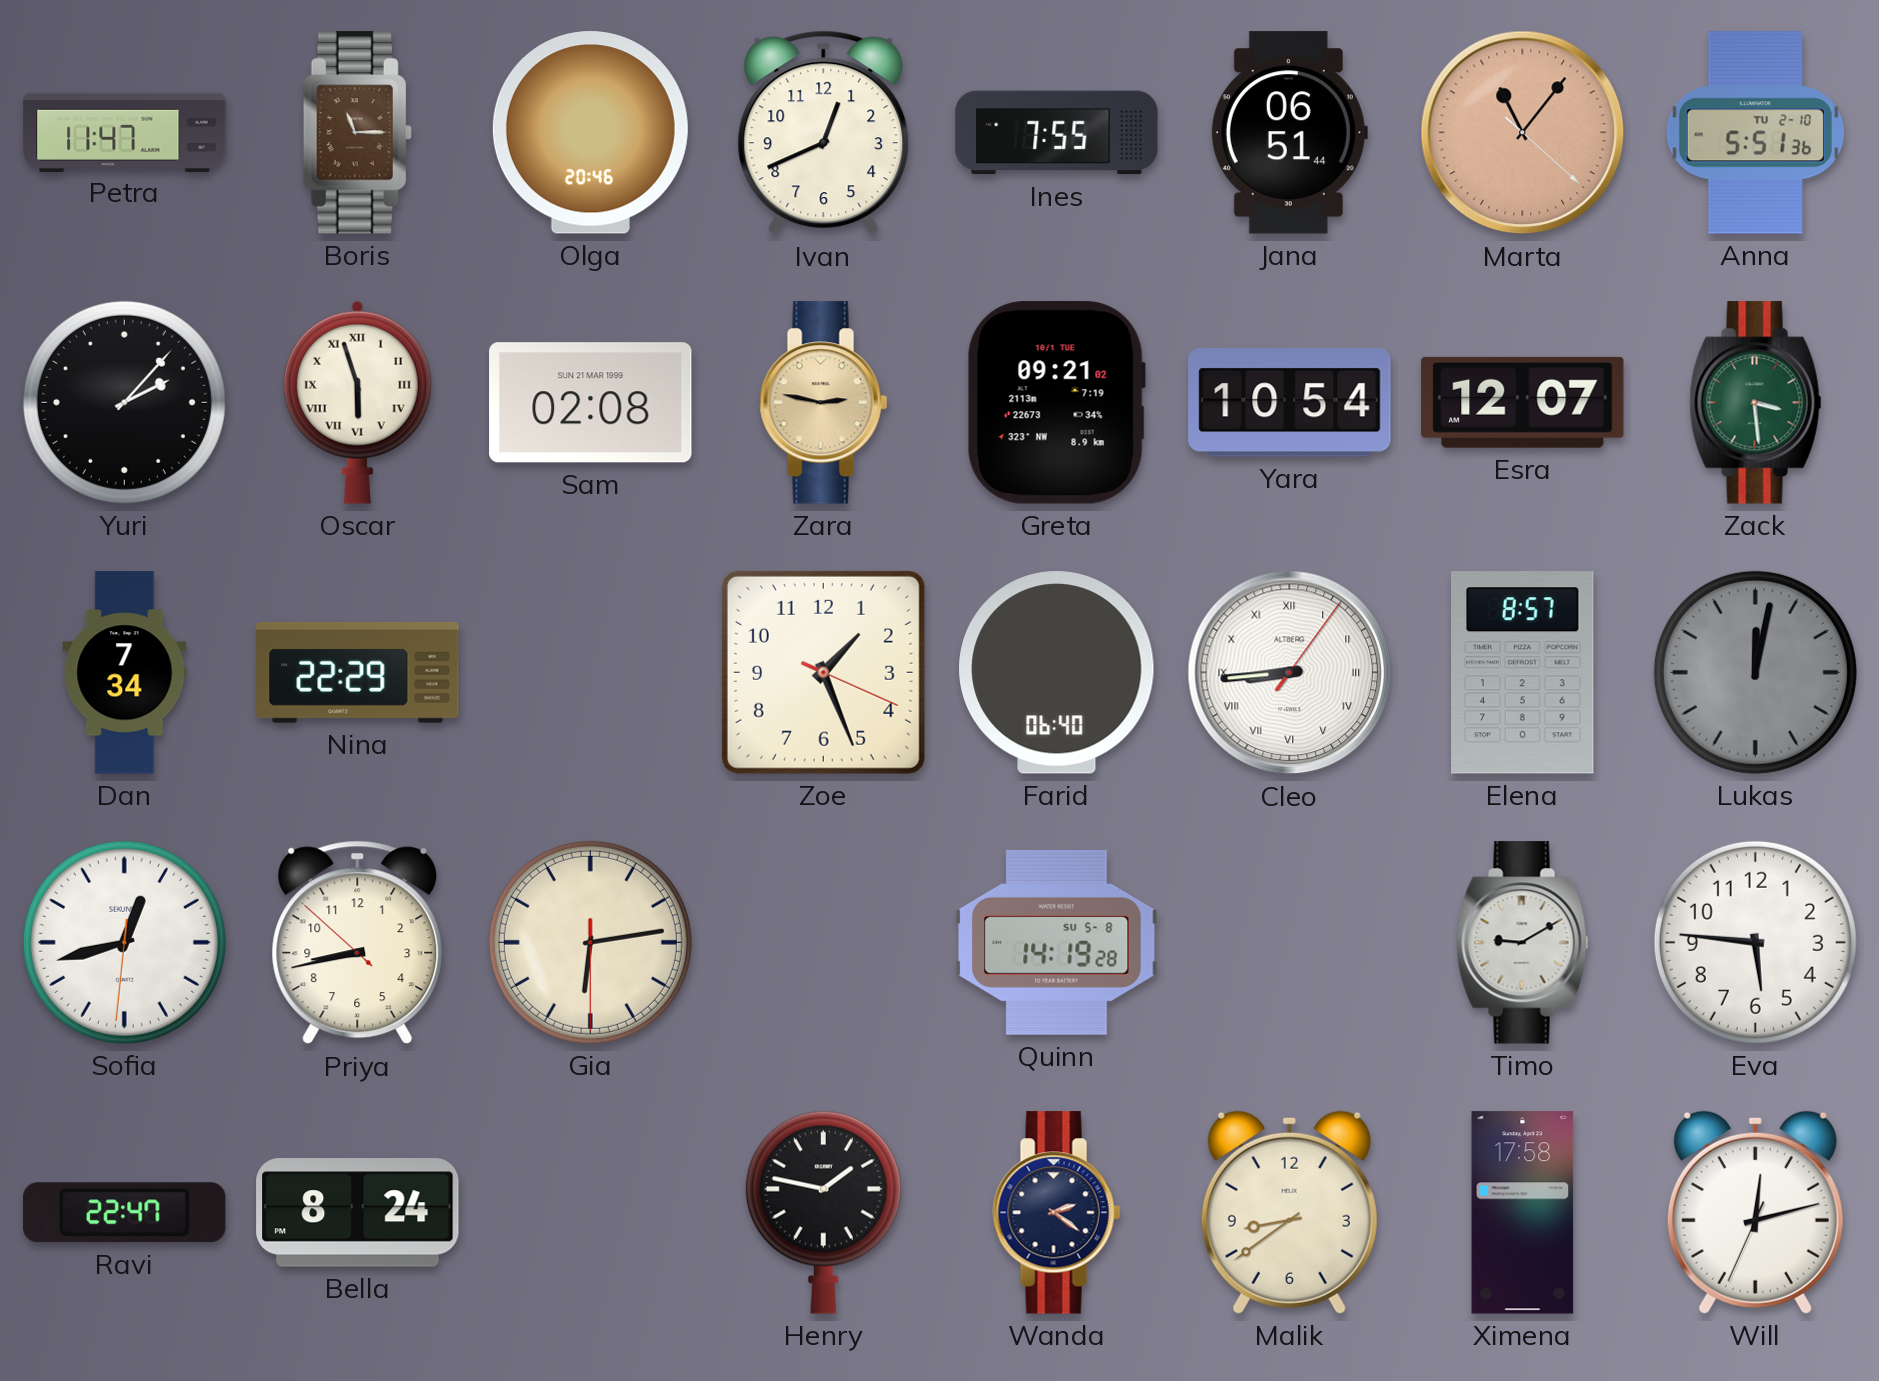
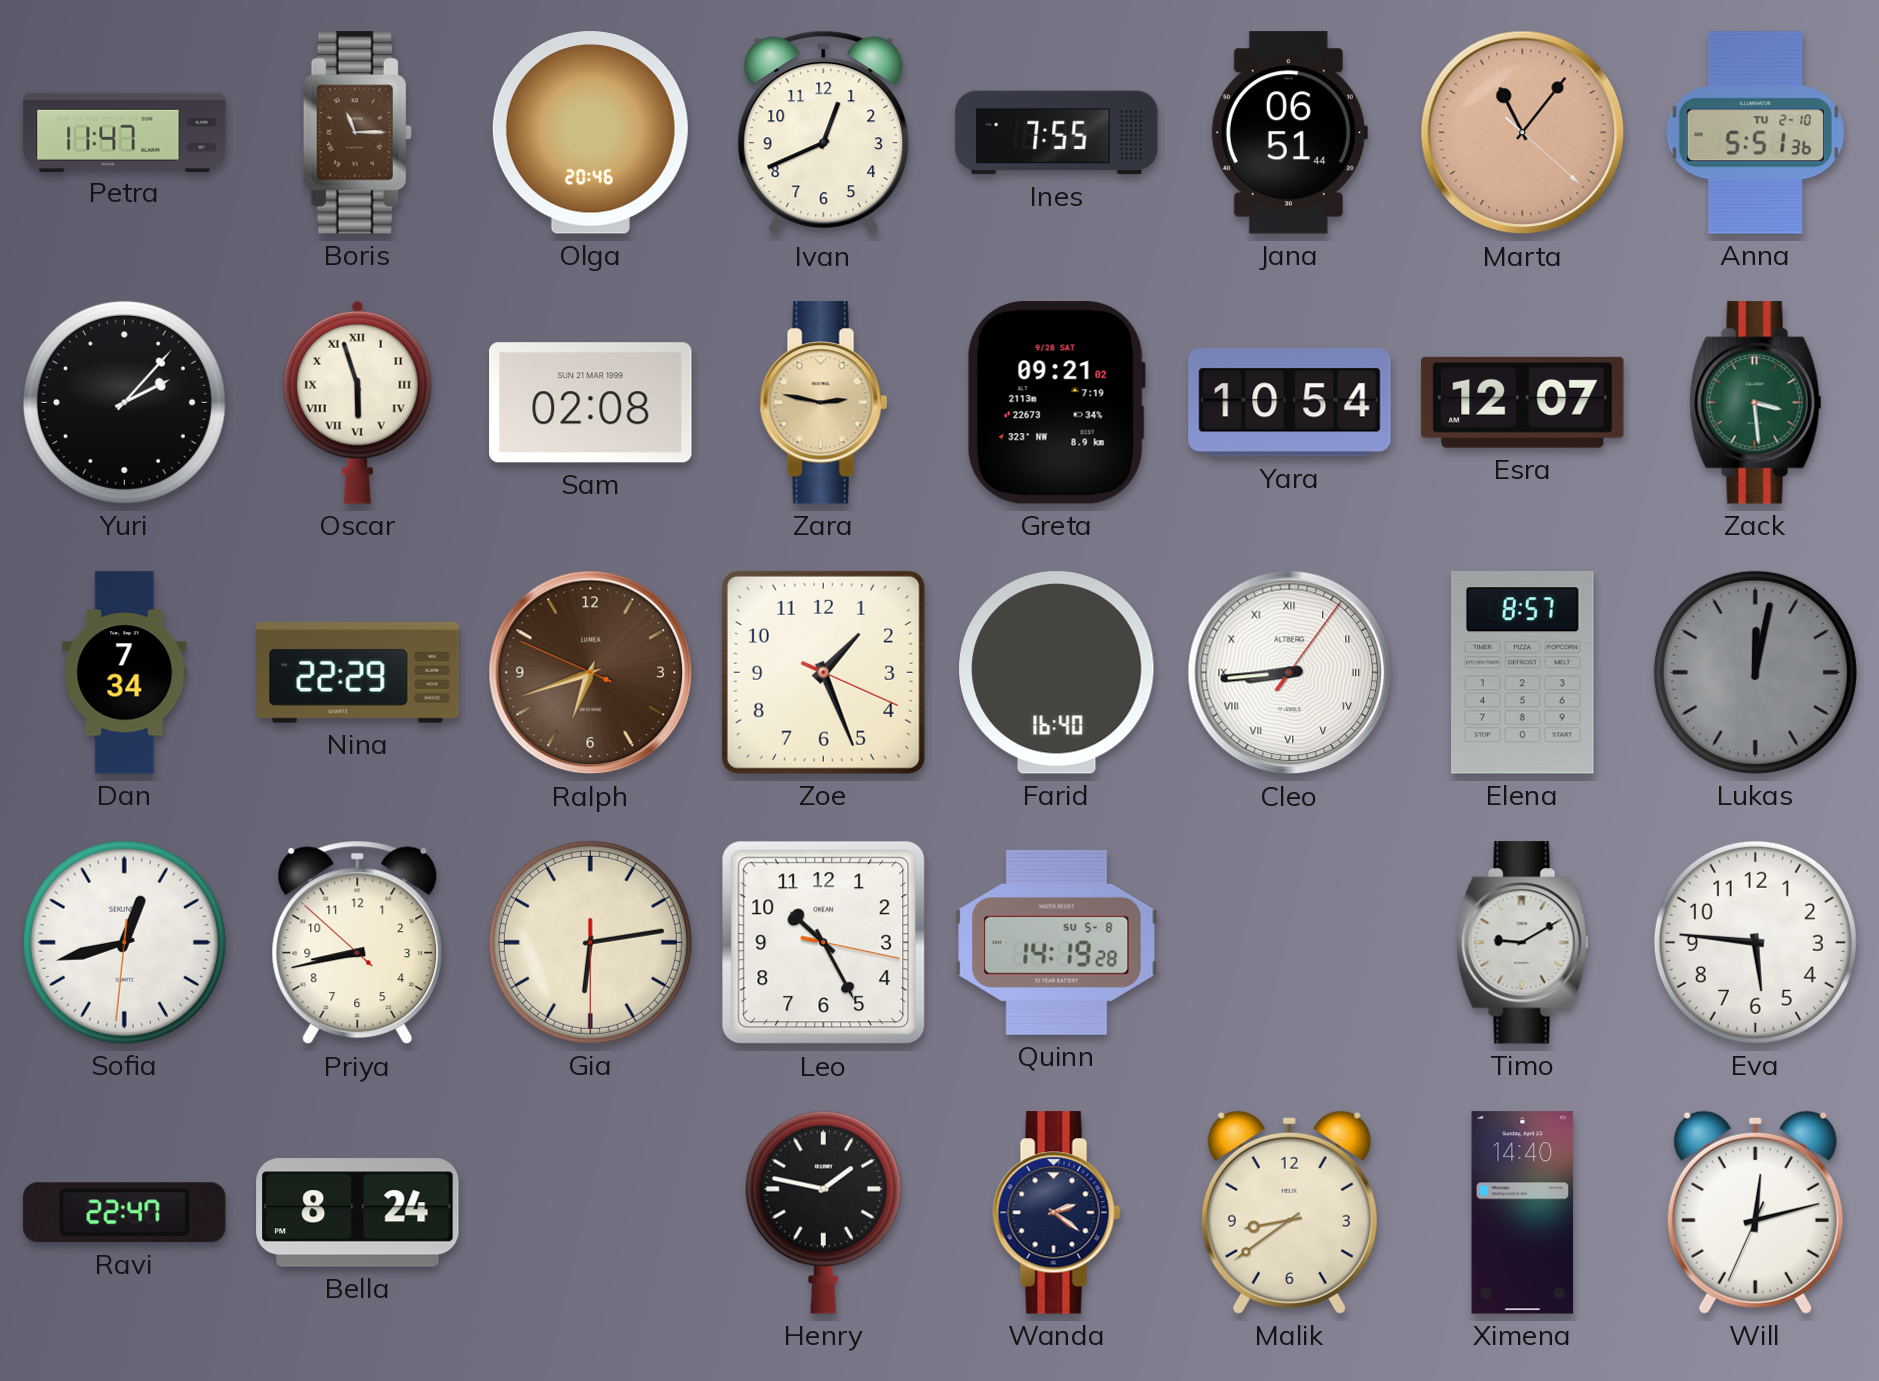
Greta date: 10/1 TUE -> 9/28 SAT (1056, 403)
Ralph: none -> 6:41 (591, 673)
Farid: 06:40 -> 16:40 (1057, 673)
Leo: none -> 10:25 (824, 943)
Ximena: 17:58 -> 14:40 (1523, 1213)
